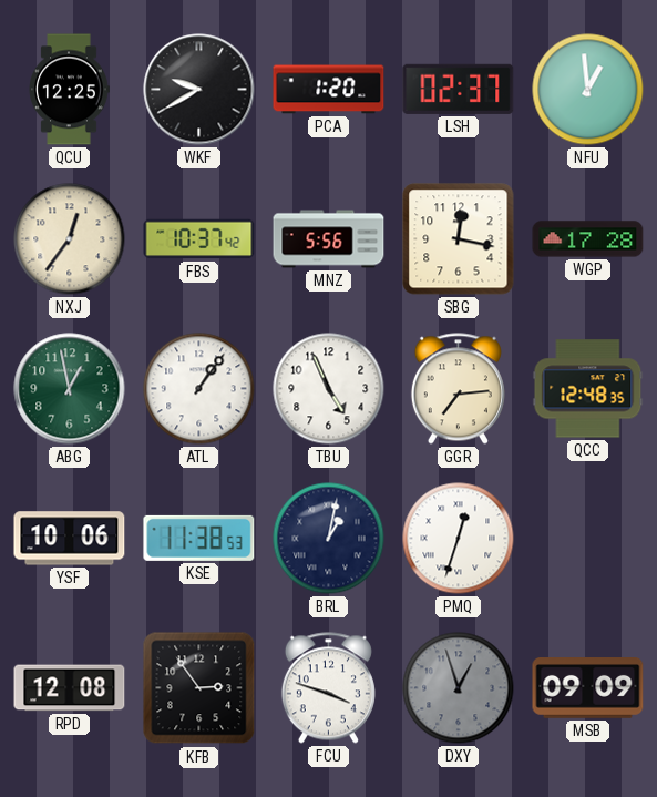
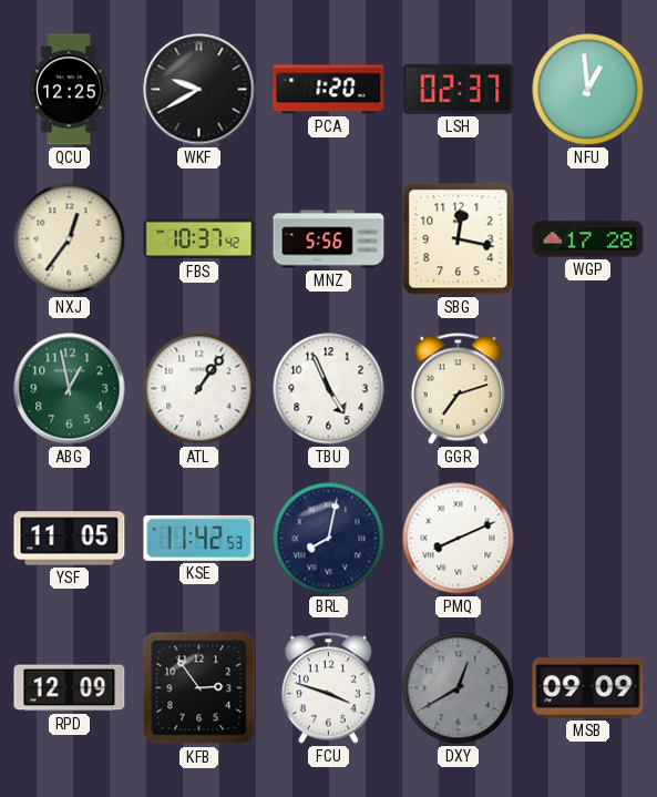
GGR: 7:14 -> 7:12 (458, 389)
QCC: 12:48 -> none (588, 389)
YSF: 10:06 -> 11:05 (70, 539)
KSE: 11:38 -> 11:42 (199, 538)
BRL: 1:02 -> 8:02 (329, 539)
PMQ: 12:33 -> 8:11 (459, 539)
RPD: 12:08 -> 12:09 (70, 688)
DXY: 12:57 -> 12:40 (459, 688)
